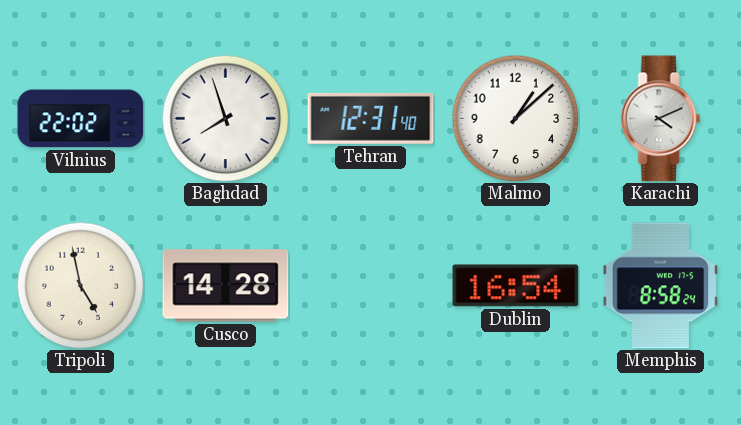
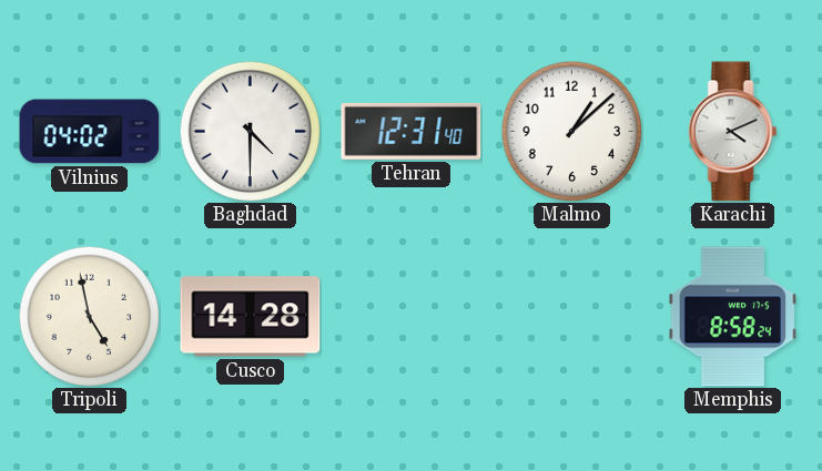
Vilnius: 22:02 -> 04:02 (90, 132)
Baghdad: 7:57 -> 4:30 (250, 131)
Dublin: 16:54 -> none (516, 286)
